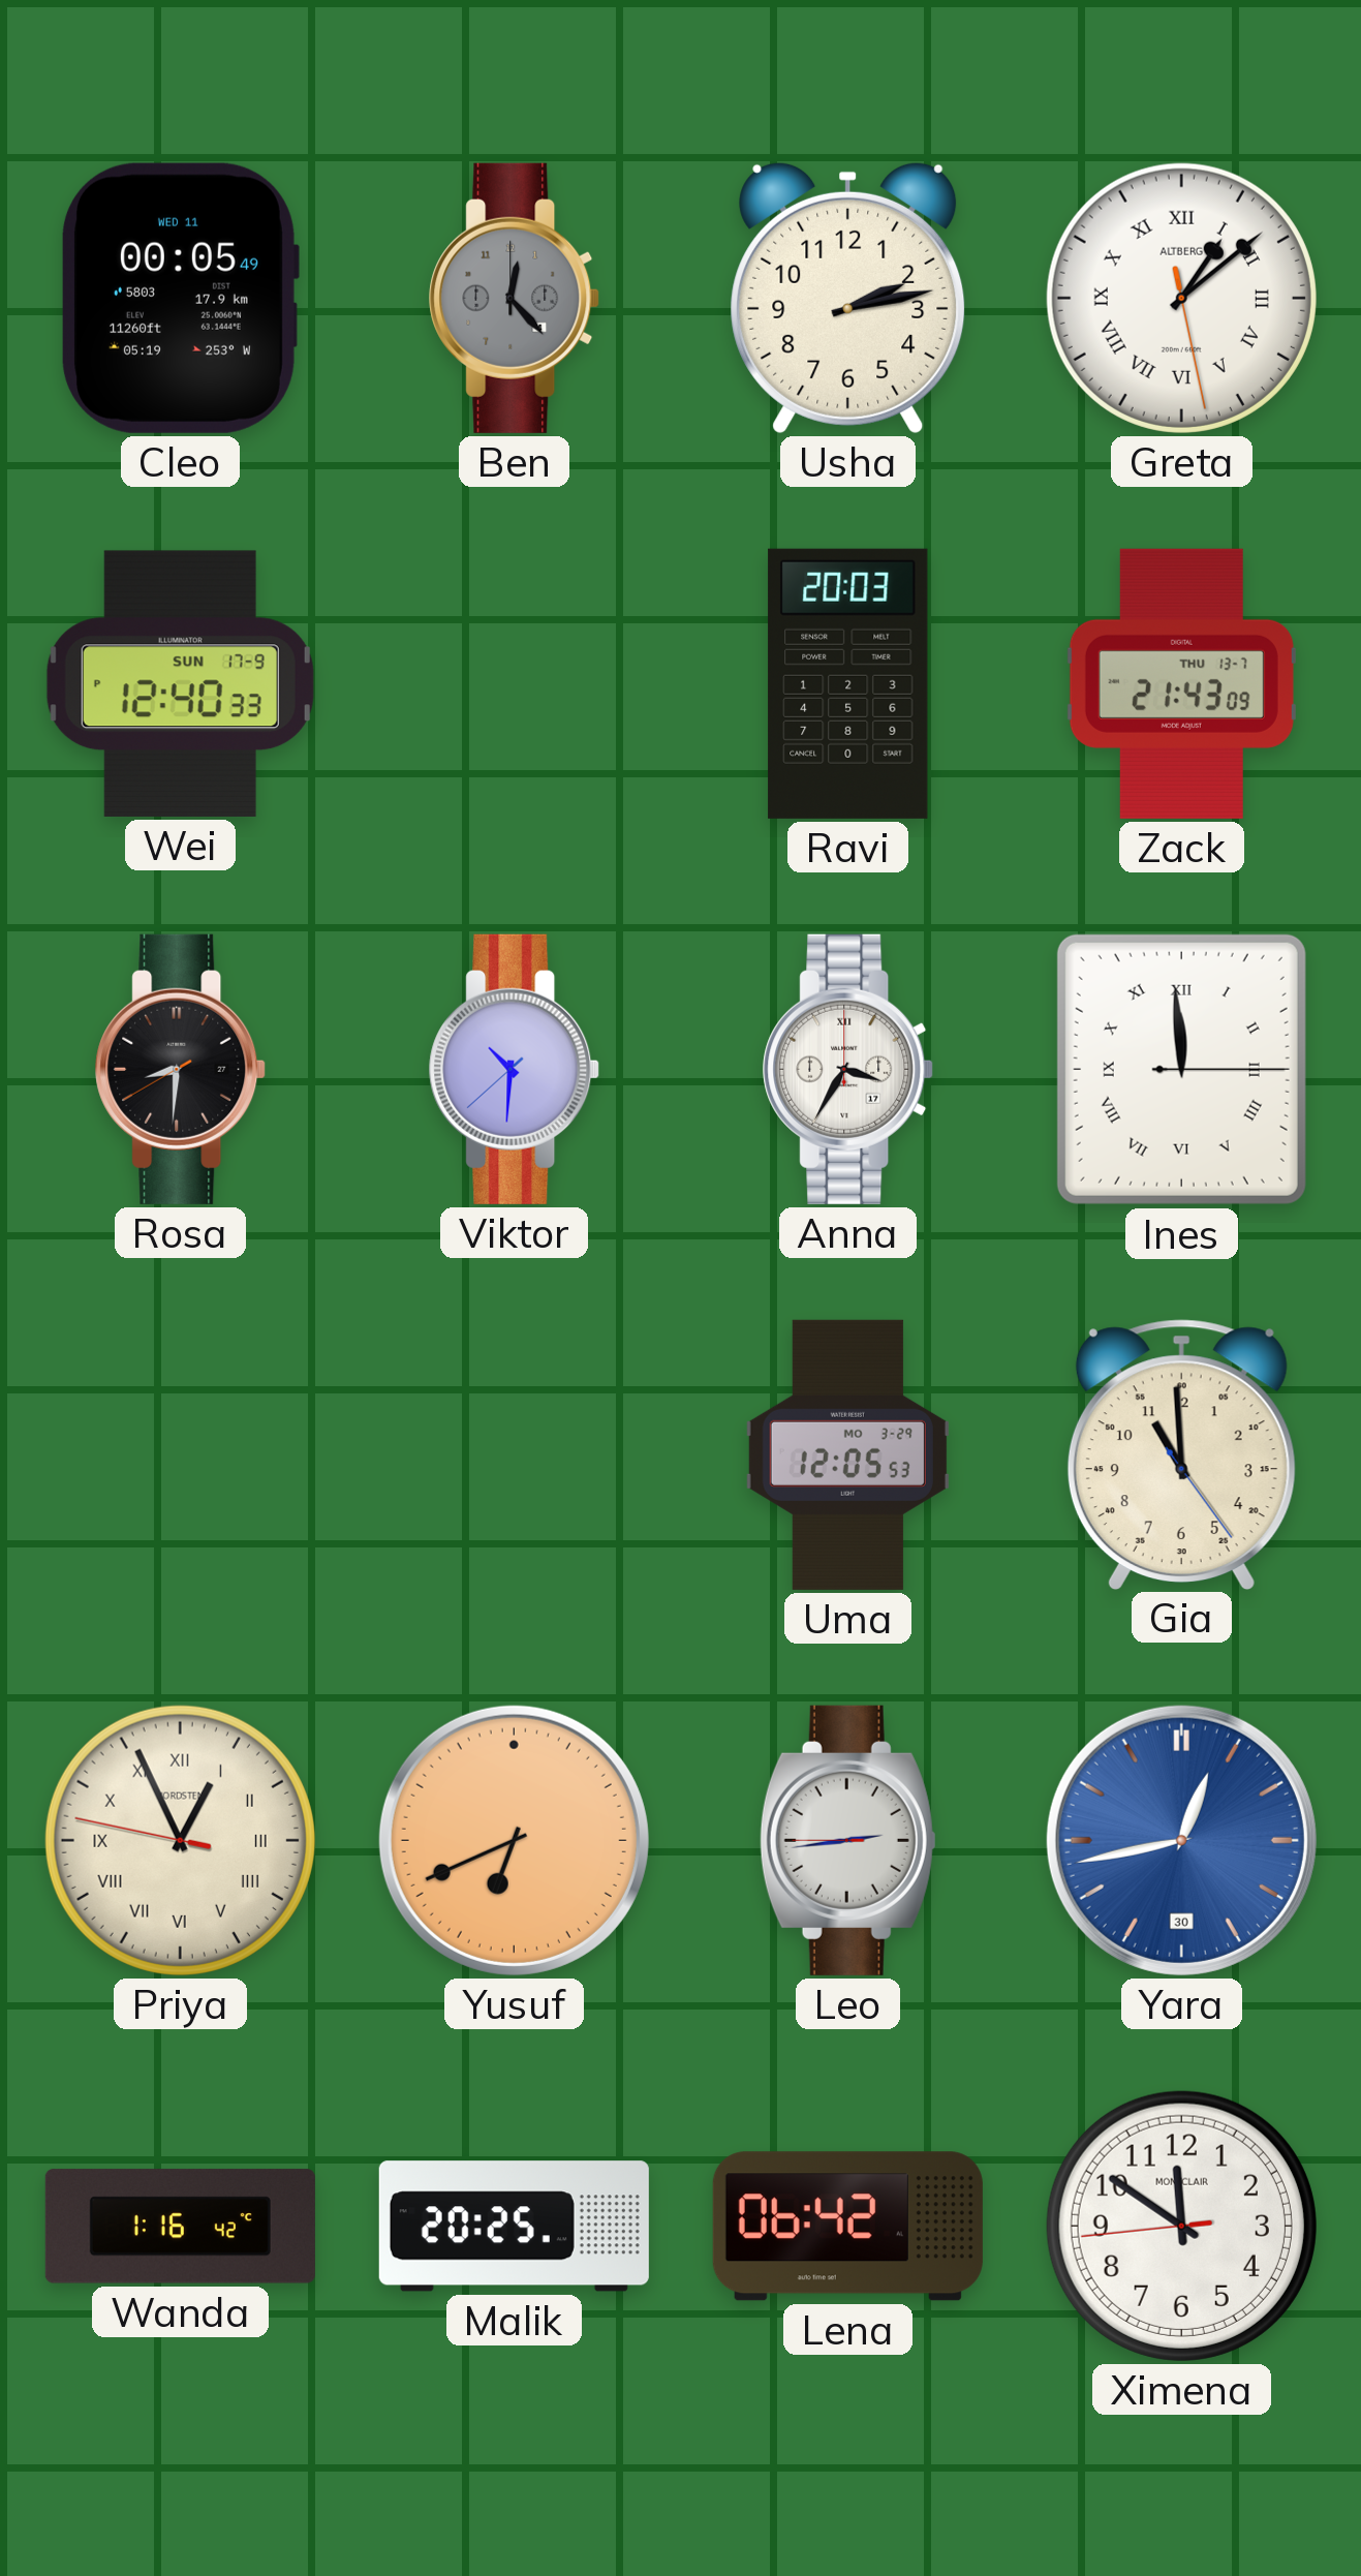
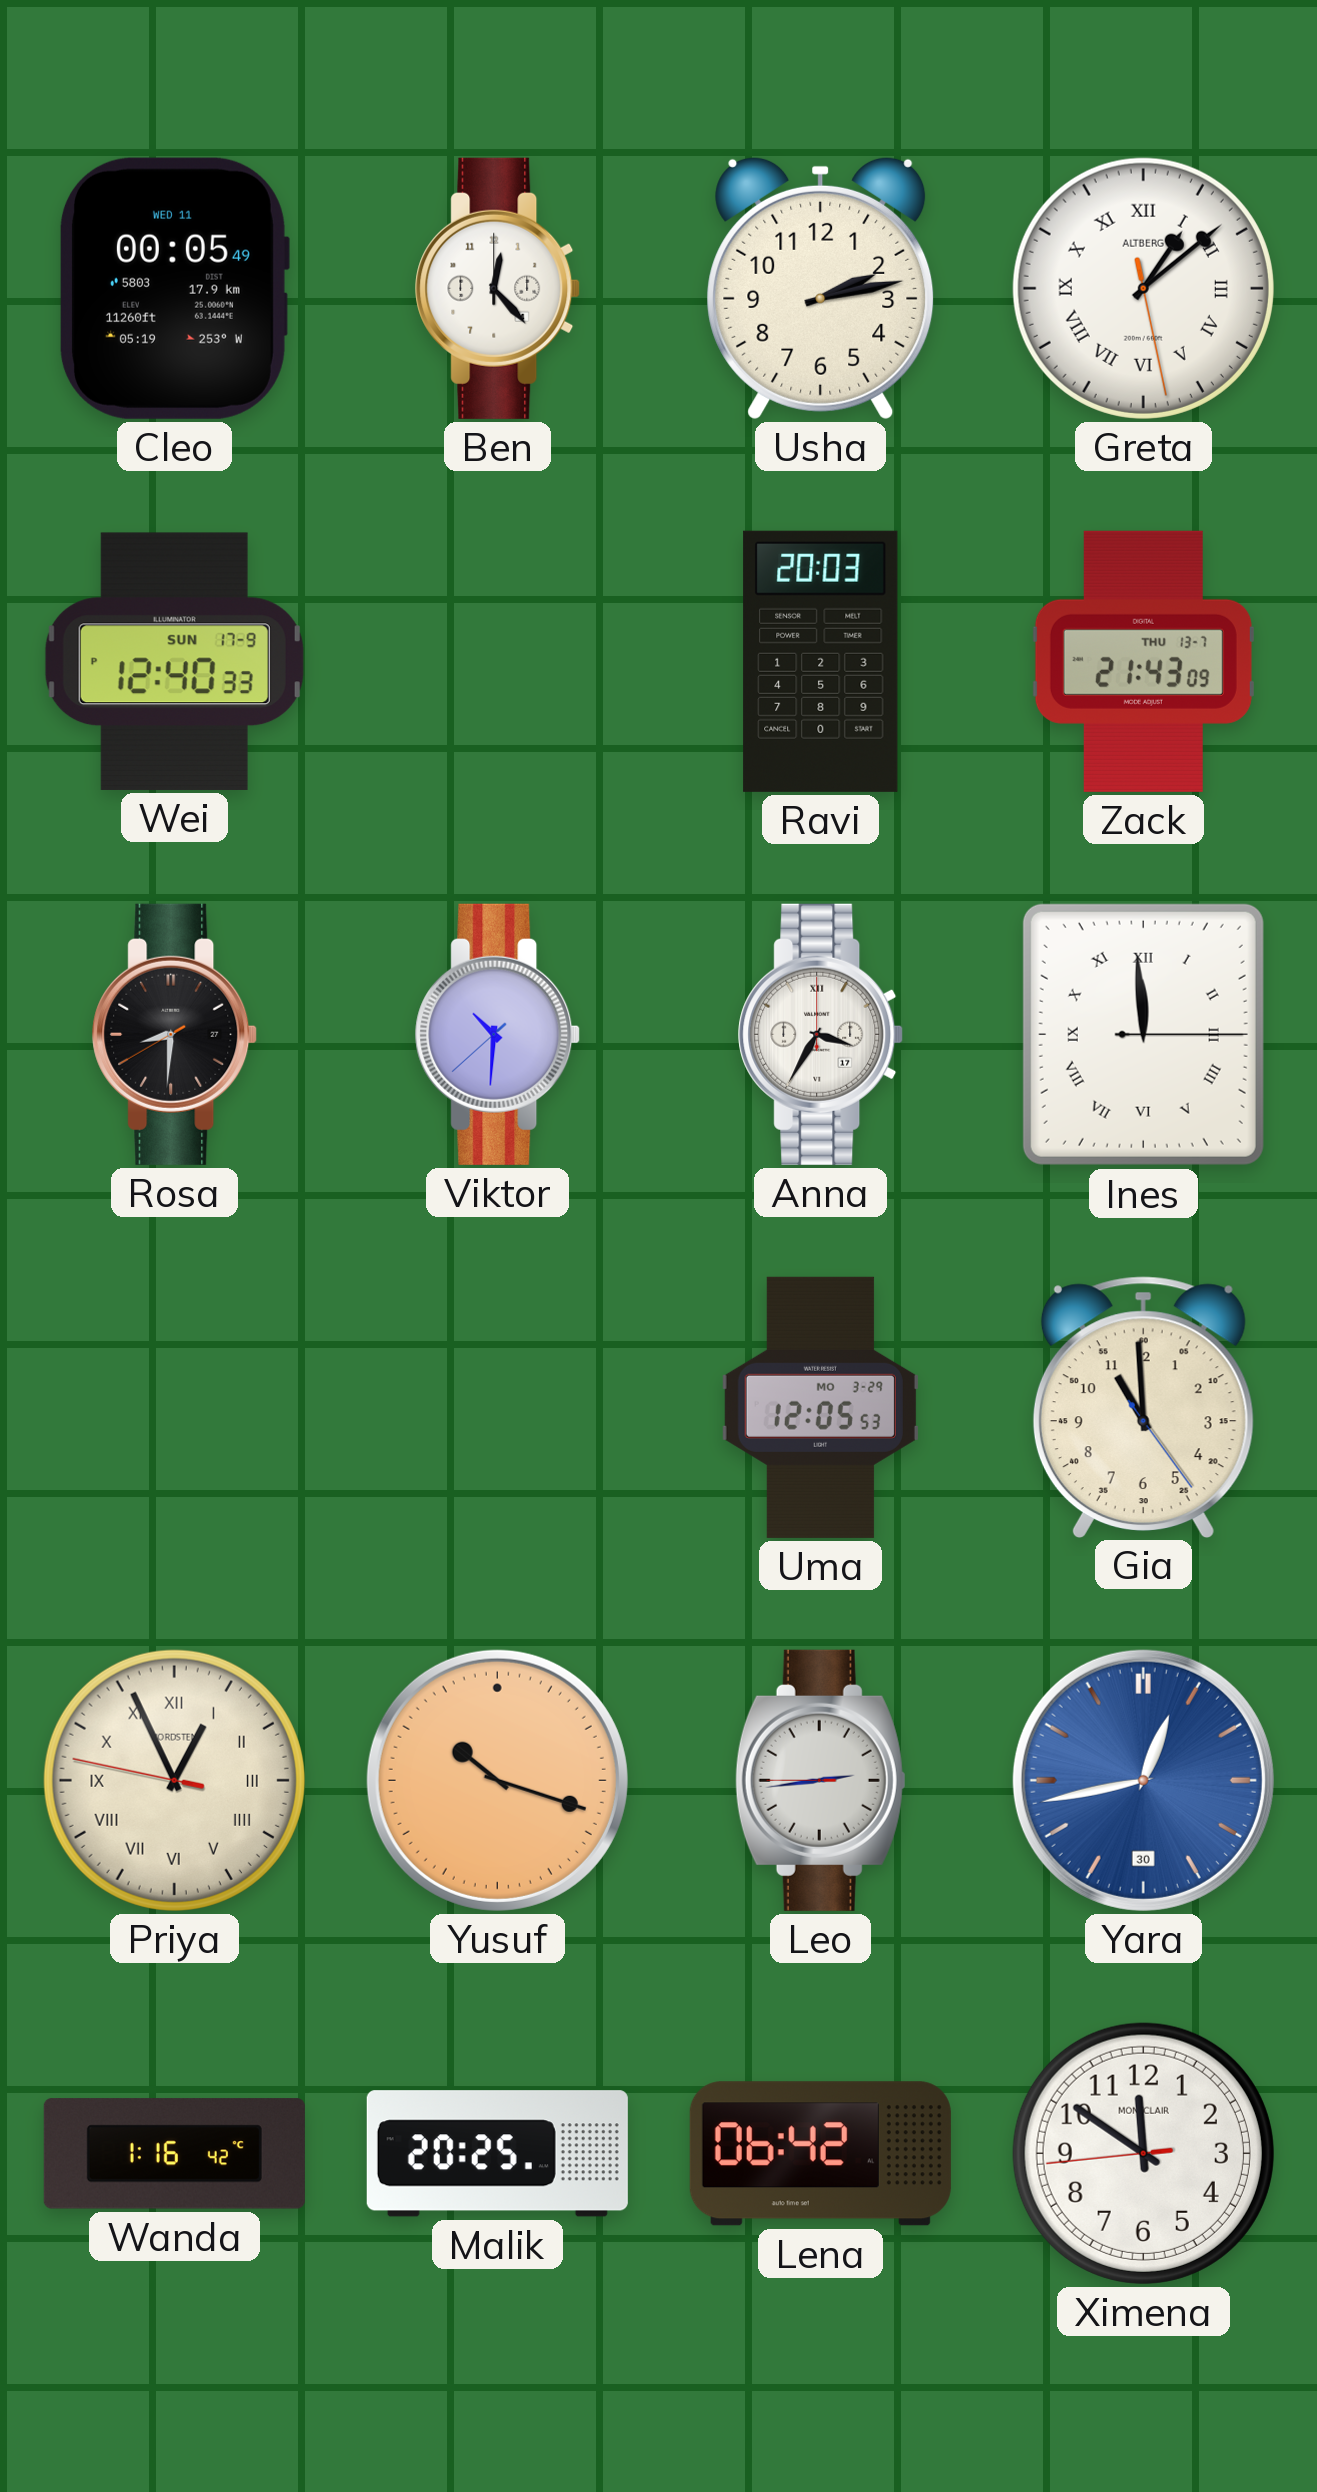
Ben dial: grey -> white (498, 288)
Yusuf: 6:41 -> 10:18 (497, 1780)
